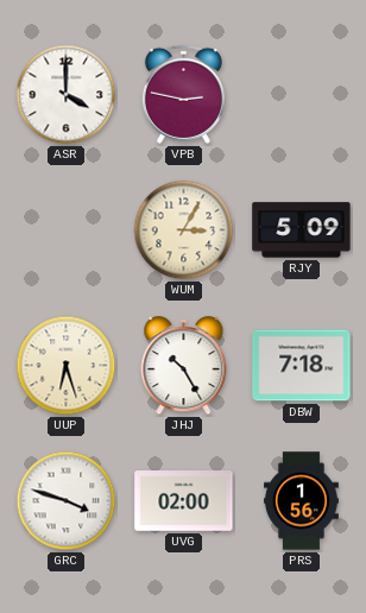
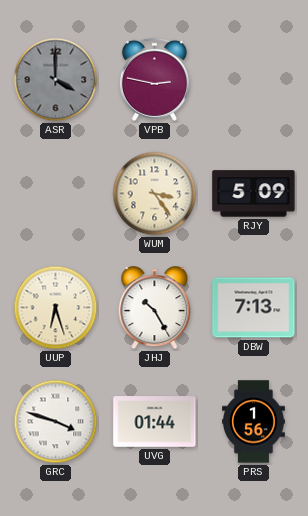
ASR dial: white -> grey (56, 80)
WUM: 3:05 -> 3:24 (155, 194)
DBW: 7:18 -> 7:13 (254, 308)
UVG: 02:00 -> 01:44 (155, 422)
